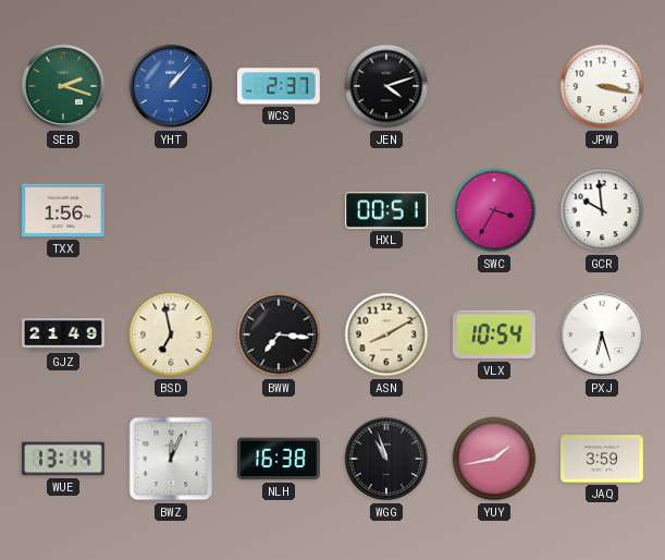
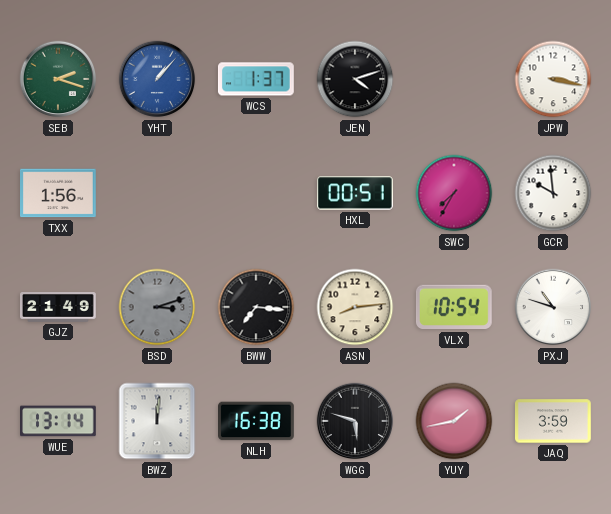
WCS: 2:37 -> 1:37 (256, 79)
SWC: 3:35 -> 7:35 (454, 193)
BSD: 6:58 -> 3:12 (157, 307)
BSD dial: cream -> grey (157, 307)
ASN: 8:10 -> 8:14 (355, 307)
PXJ: 6:27 -> 10:48 (553, 307)
BWZ: 12:04 -> 12:01 (157, 421)
WGG: 10:57 -> 5:48 (355, 421)
